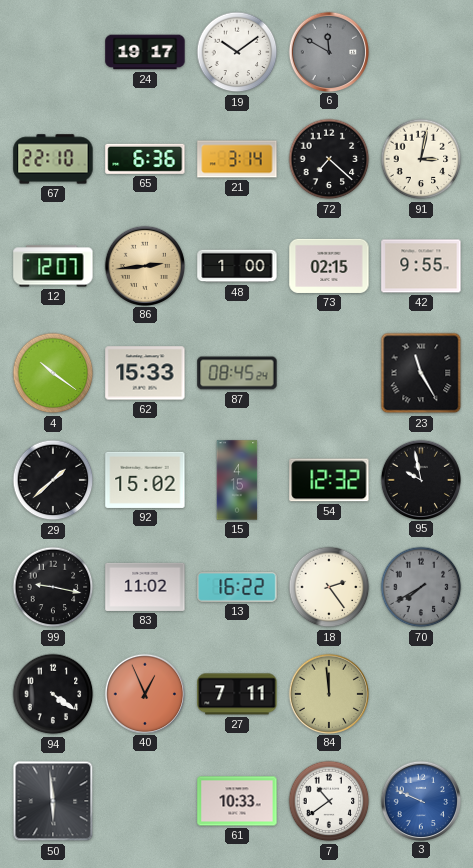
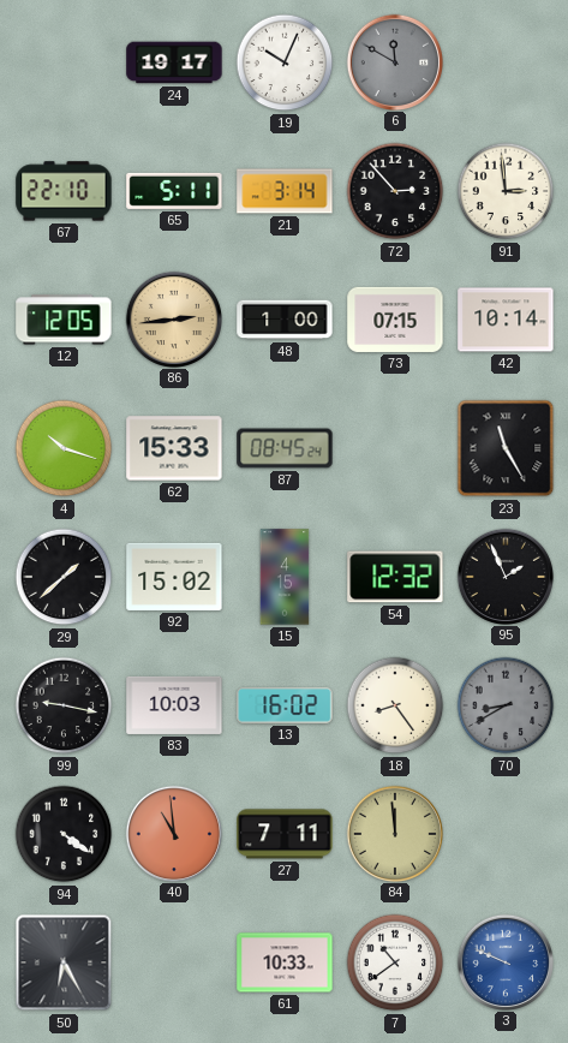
19: 10:09 -> 10:04 (285, 62)
65: 6:36 -> 5:11 (174, 191)
72: 7:22 -> 2:53 (395, 191)
91: 3:02 -> 2:59 (506, 191)
12: 12:07 -> 12:05 (64, 320)
73: 02:15 -> 07:15 (395, 320)
42: 9:55 -> 10:14 (506, 320)
4: 10:21 -> 10:18 (64, 448)
95: 9:58 -> 1:56 (504, 576)
83: 11:02 -> 10:03 (174, 705)
13: 16:22 -> 16:02 (285, 705)
18: 2:24 -> 8:24 (395, 705)
70: 7:40 -> 8:40 (506, 705)
40: 12:56 -> 10:59 (173, 833)
50: 5:59 -> 6:25 (64, 962)
